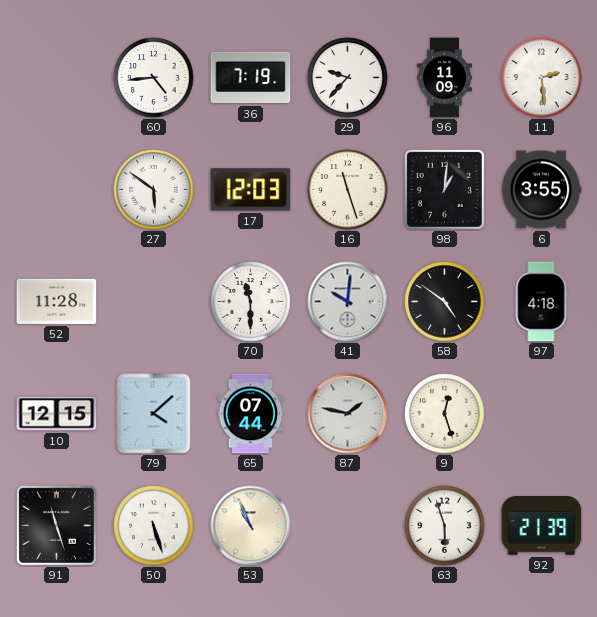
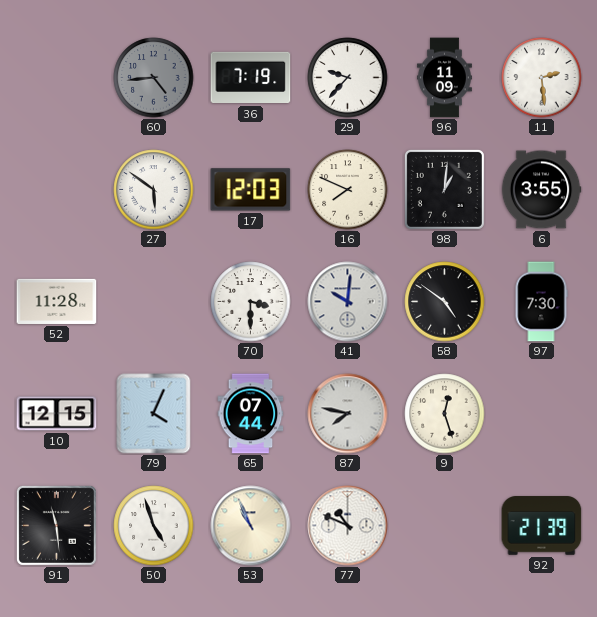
60 dial: white -> grey (154, 78)
16: 11:27 -> 7:49 (348, 190)
70: 11:30 -> 3:30 (251, 302)
97: 4:18 -> 7:30 (541, 302)
79: 4:08 -> 4:04 (154, 414)
87: 1:47 -> 7:47 (348, 414)
91: 11:27 -> 11:29 (56, 525)
50: 5:27 -> 4:57 (154, 526)
77: none -> 10:49 (348, 526)
63: 5:57 -> none (445, 526)
